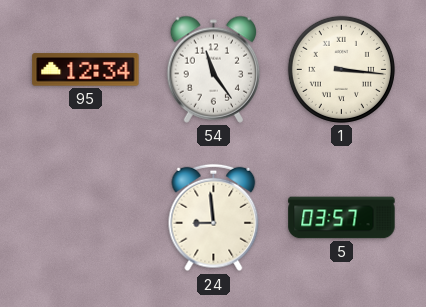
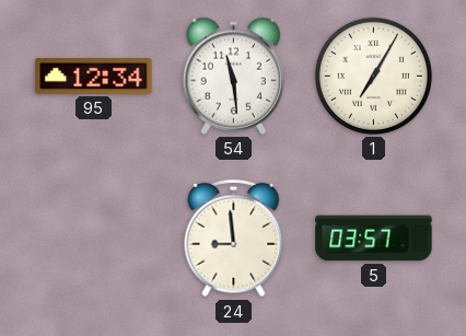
54: 11:24 -> 11:29 (233, 76)
1: 3:16 -> 7:05 (373, 76)
